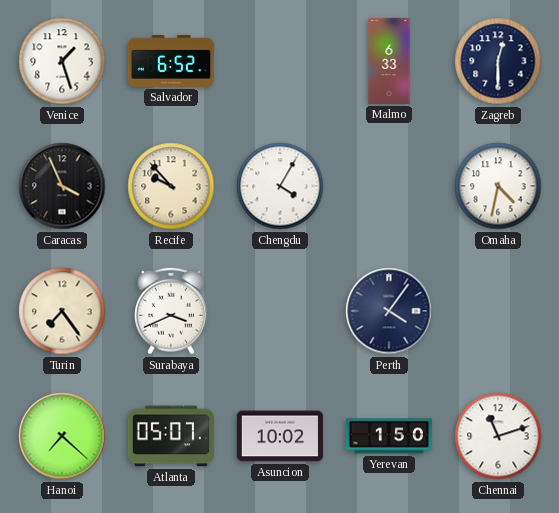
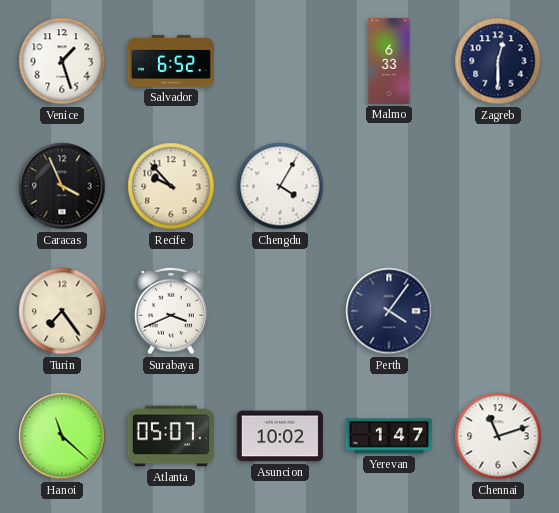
Omaha: 4:32 -> none (498, 186)
Hanoi: 7:22 -> 11:22 (62, 436)
Yerevan: 1:50 -> 1:47 (389, 436)
